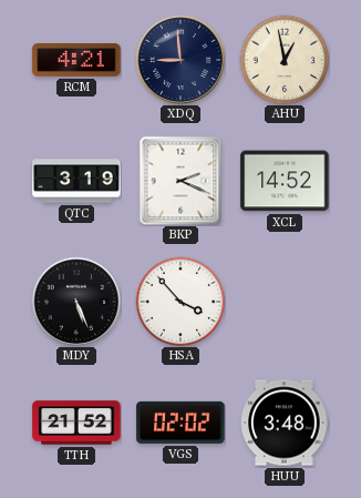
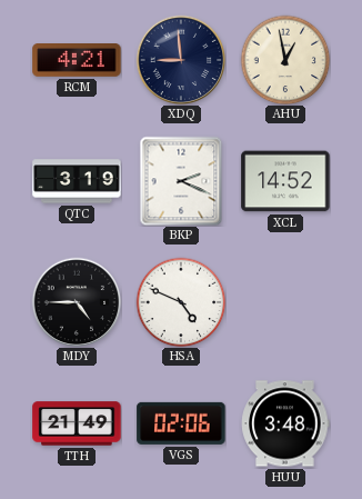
MDY: 5:26 -> 4:45 (77, 302)
HSA: 3:53 -> 4:49 (181, 302)
TTH: 21:52 -> 21:49 (77, 423)
VGS: 02:02 -> 02:06 (181, 423)
